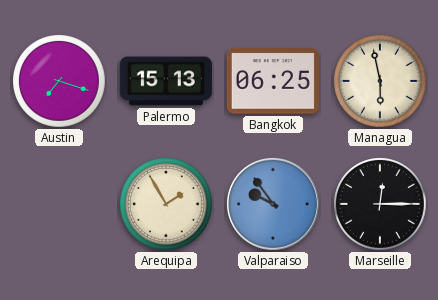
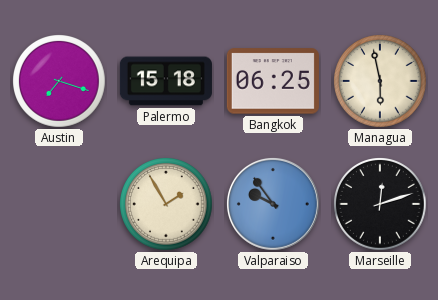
Palermo: 15:13 -> 15:18 (166, 81)
Marseille: 12:15 -> 12:12 (381, 205)
